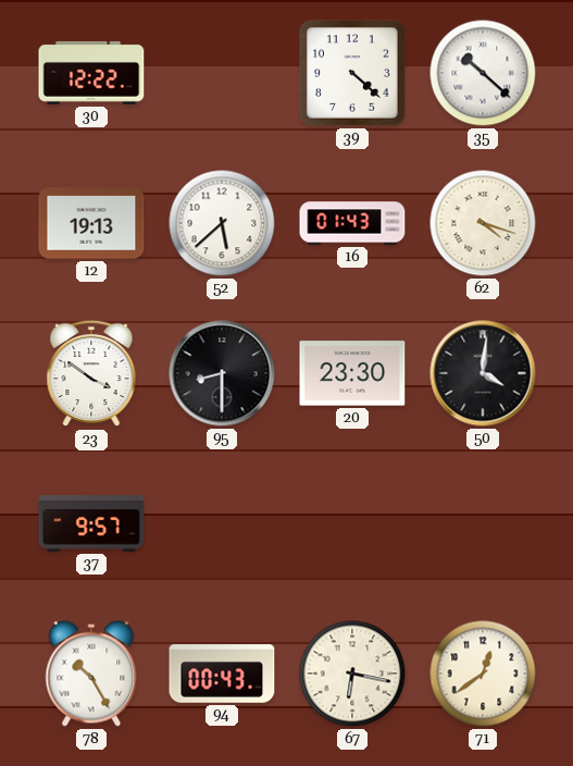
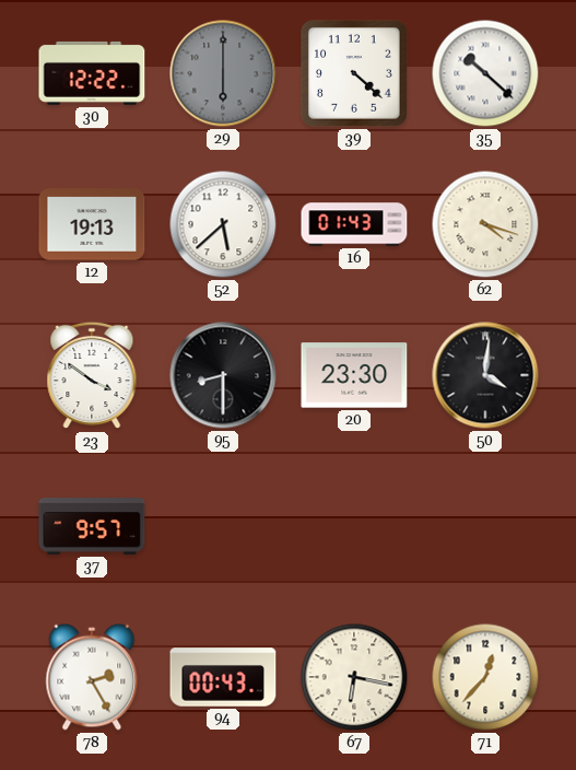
29: none -> 6:00 (223, 73)
78: 10:25 -> 2:25 (92, 677)
71: 12:39 -> 12:37 (485, 677)
